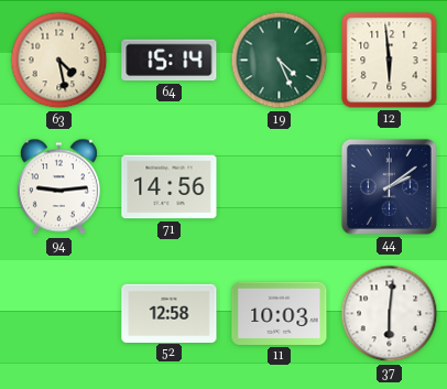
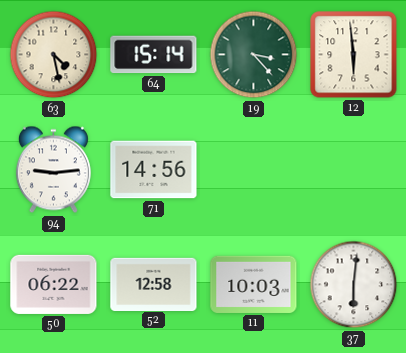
19: 4:26 -> 3:23 (254, 55)
44: 2:09 -> none (389, 186)
50: none -> 06:22 (54, 284)
